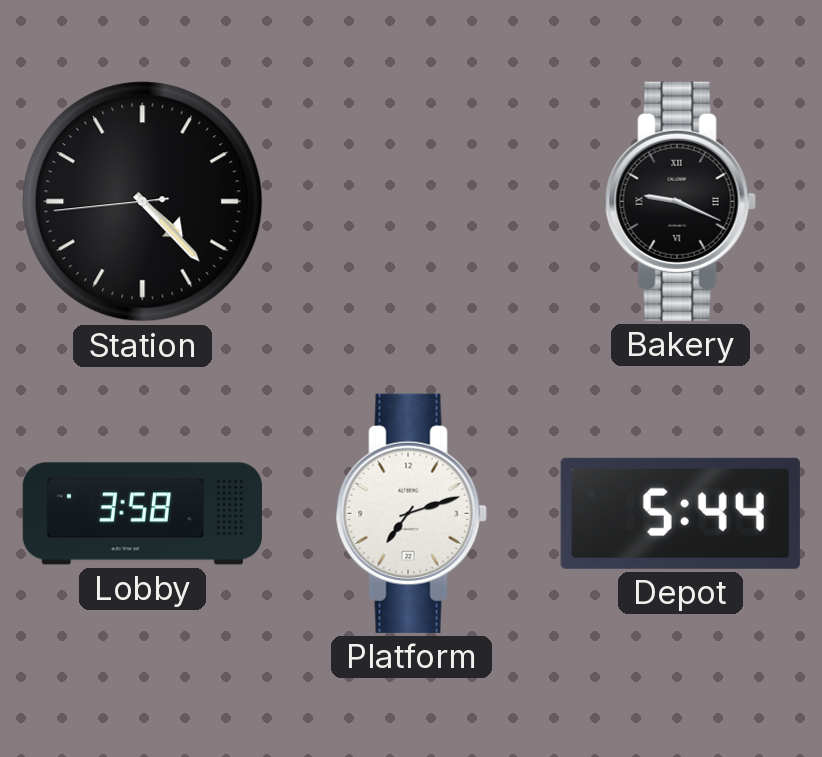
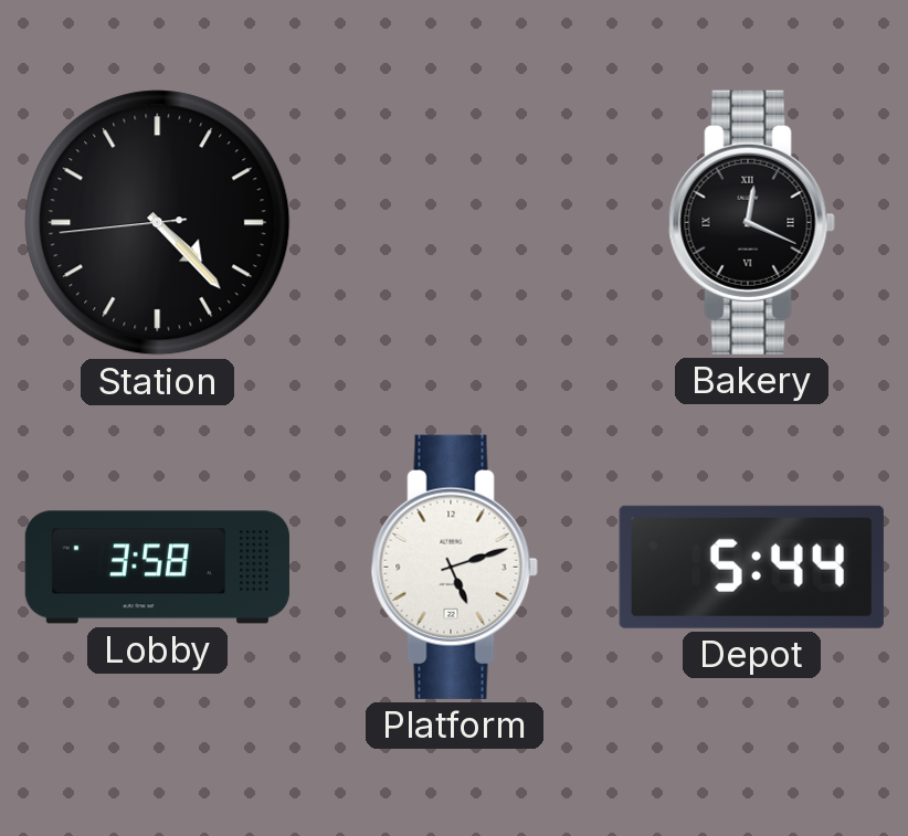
Bakery: 9:19 -> 12:19 (751, 222)
Platform: 7:12 -> 5:12 (454, 567)
